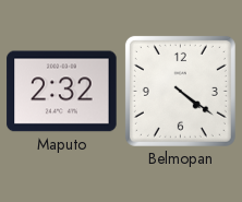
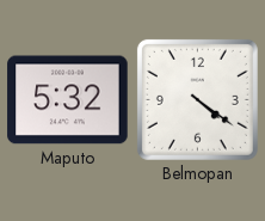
Maputo: 2:32 -> 5:32 (68, 100)
